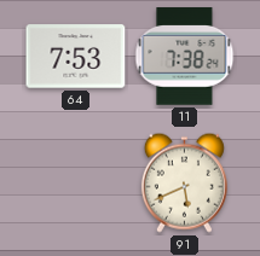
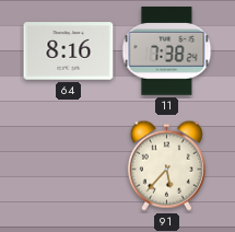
64: 7:53 -> 8:16 (69, 51)
91: 5:41 -> 5:37 (166, 165)
